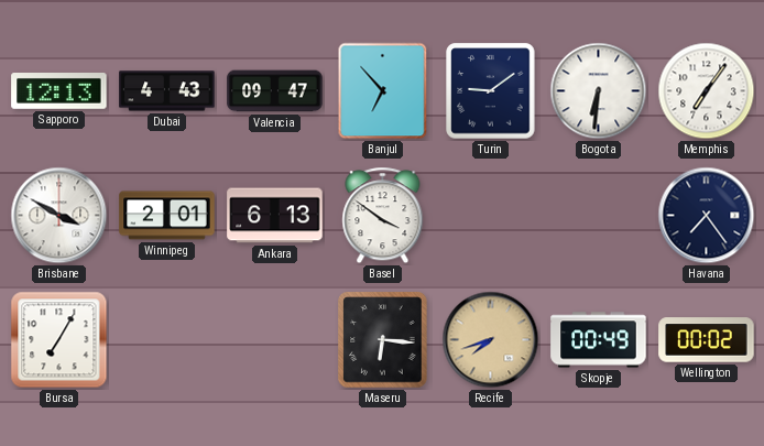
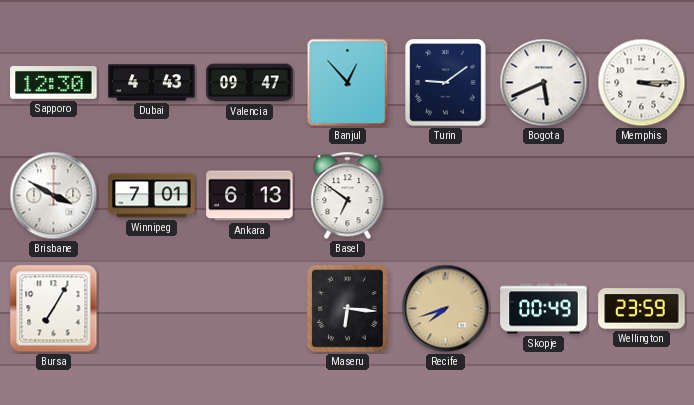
Sapporo: 12:13 -> 12:30 (54, 83)
Banjul: 6:53 -> 12:53 (348, 83)
Bogota: 6:31 -> 5:41 (544, 83)
Memphis: 7:06 -> 3:15 (642, 83)
Winnipeg: 2:01 -> 7:01 (152, 196)
Basel: 3:51 -> 6:51 (348, 196)
Havana: 7:24 -> none (707, 216)
Wellington: 00:02 -> 23:59 (642, 309)
